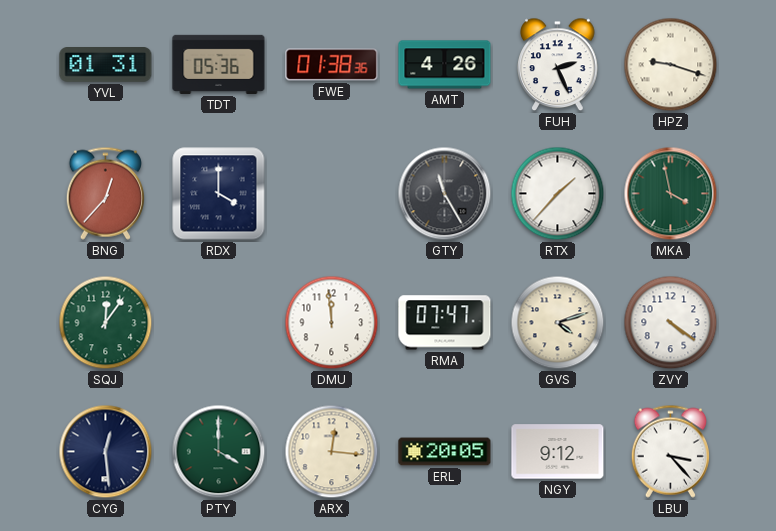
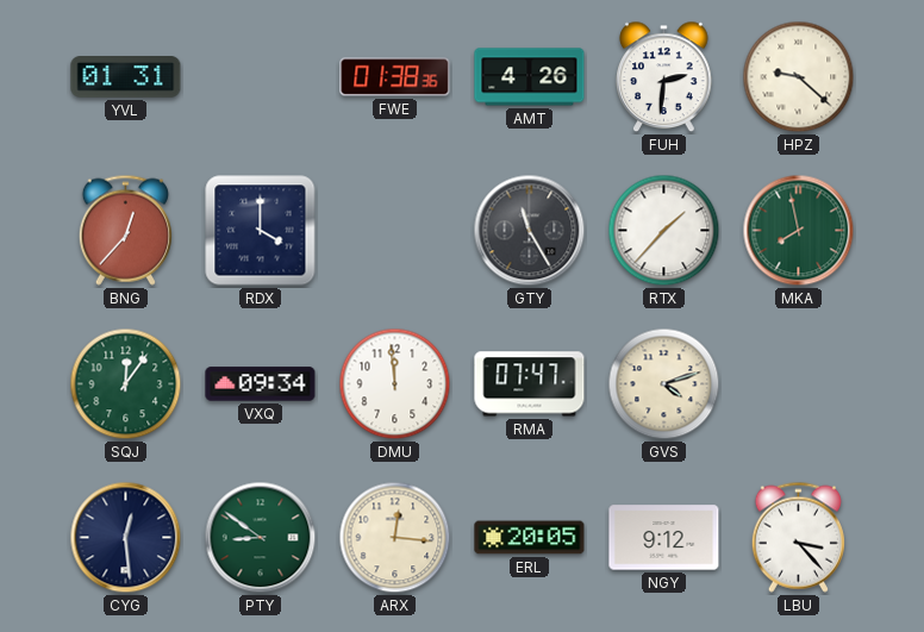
TDT: 05:36 -> none (219, 64)
FUH: 2:26 -> 2:31 (664, 77)
HPZ: 9:18 -> 9:22 (799, 77)
MKA: 3:58 -> 7:58 (799, 231)
VXQ: none -> 09:34 (261, 384)
ZVY: 4:21 -> none (671, 323)
PTY: 4:00 -> 8:51 (261, 538)
